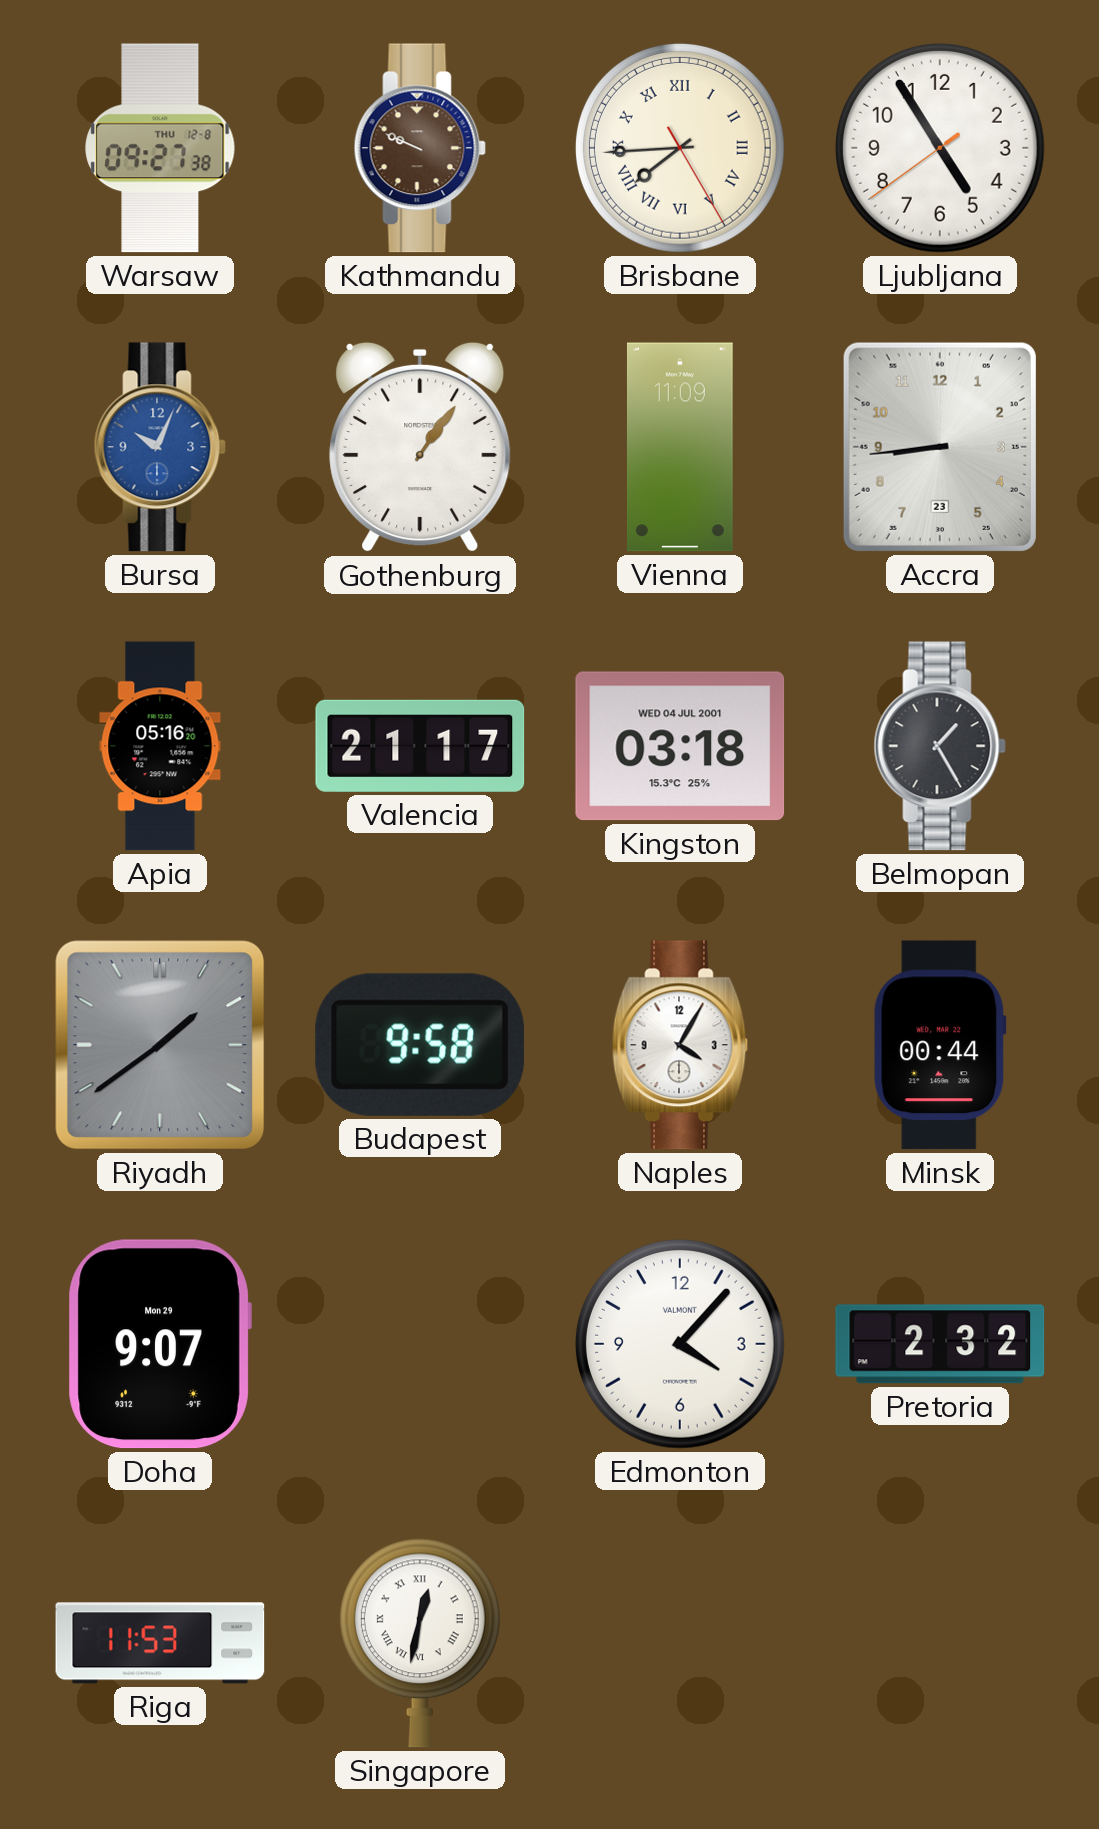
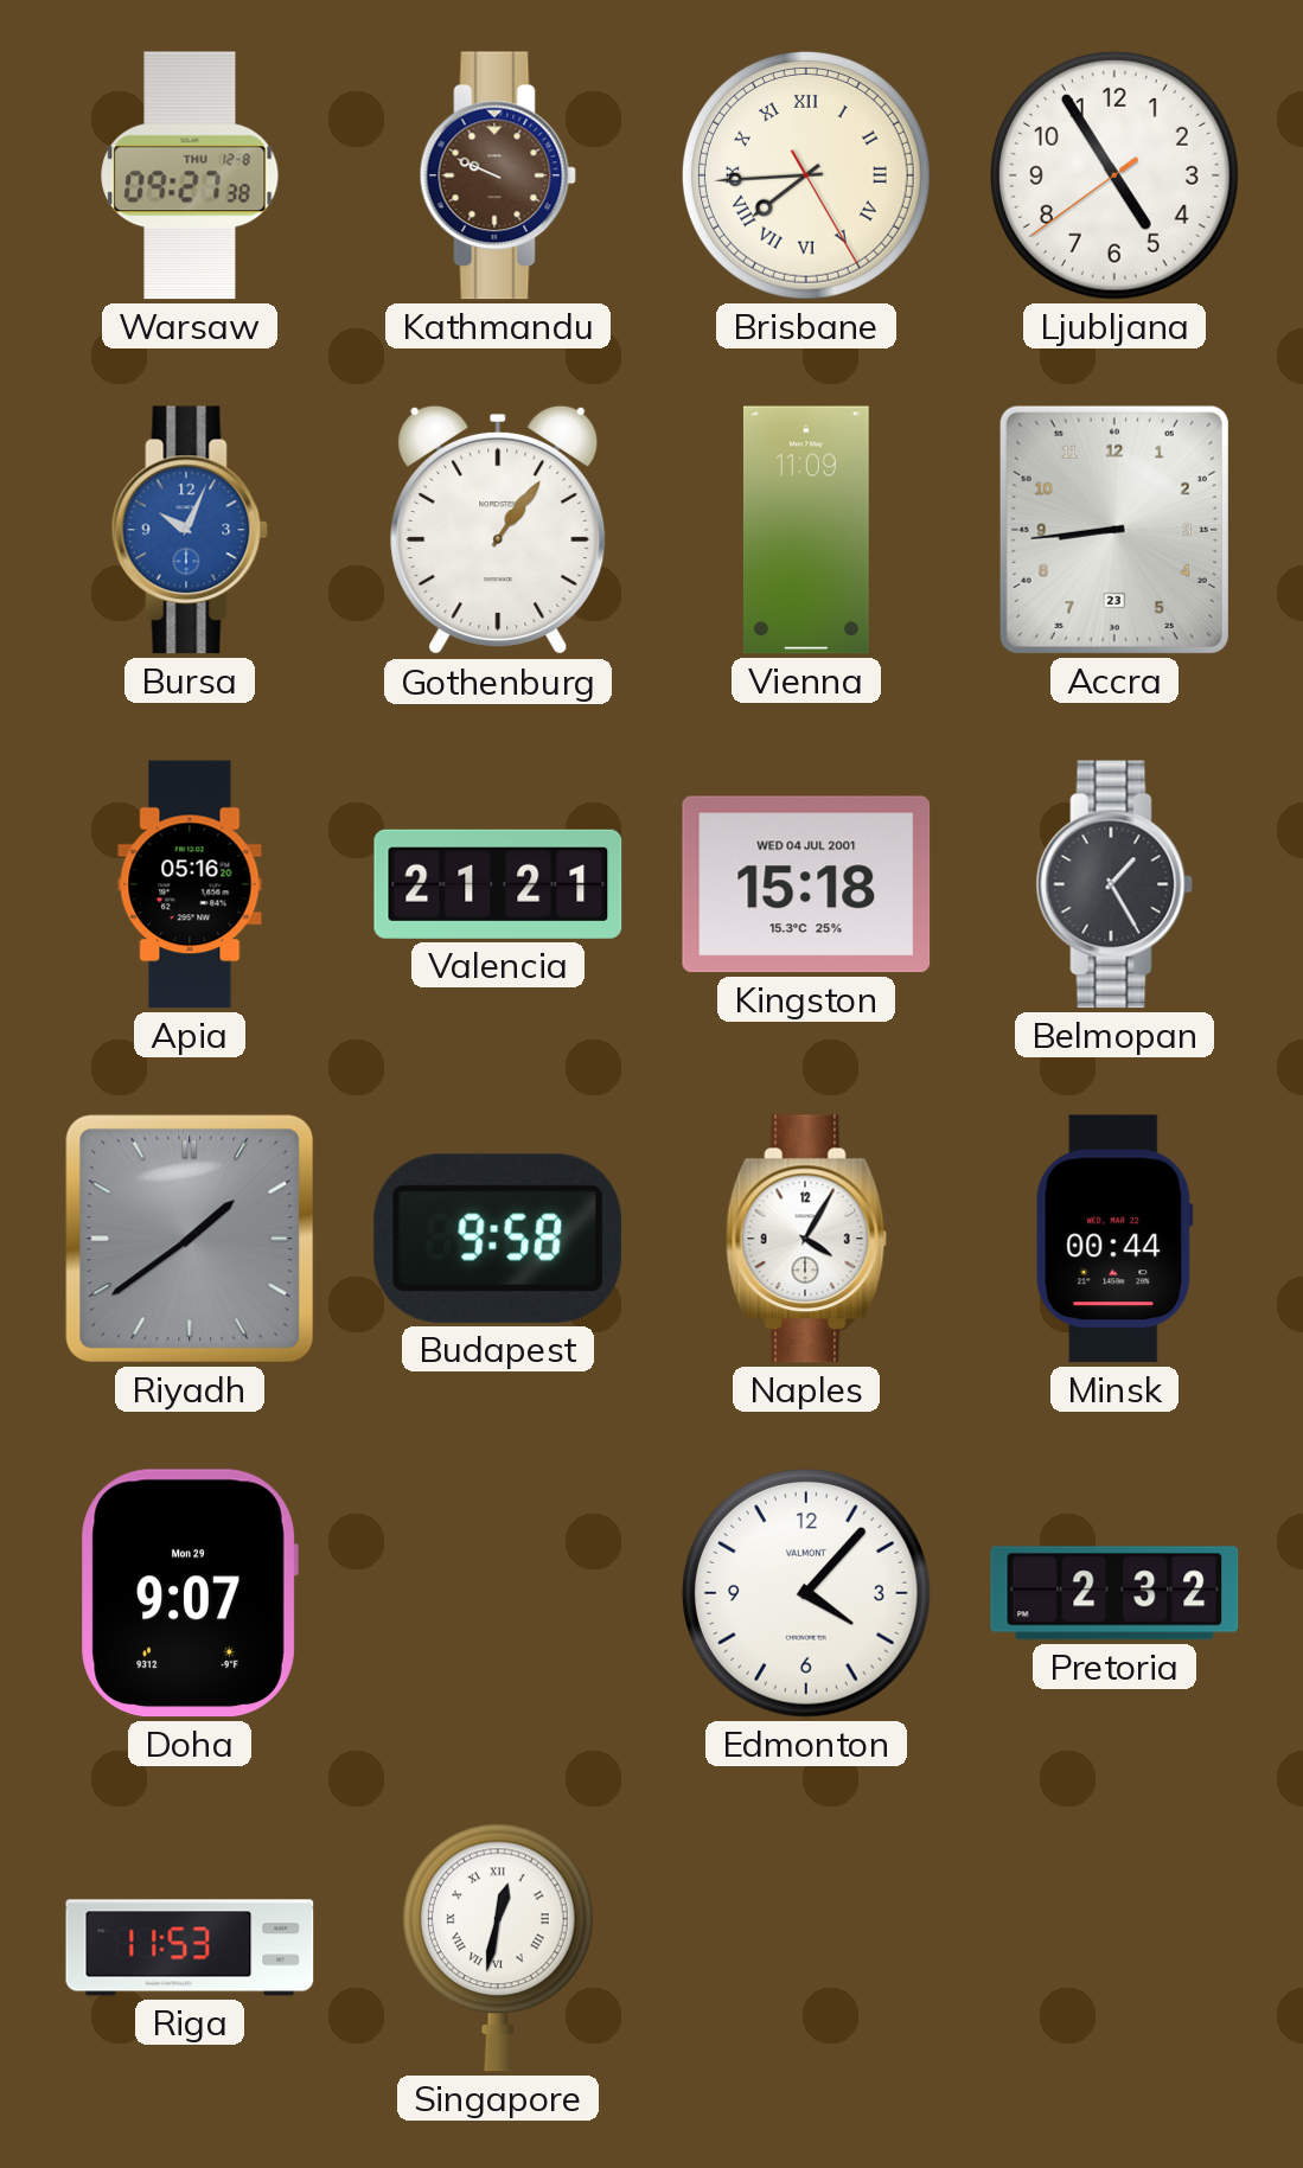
Valencia: 21:17 -> 21:21 (498, 884)
Kingston: 03:18 -> 15:18 (806, 884)
